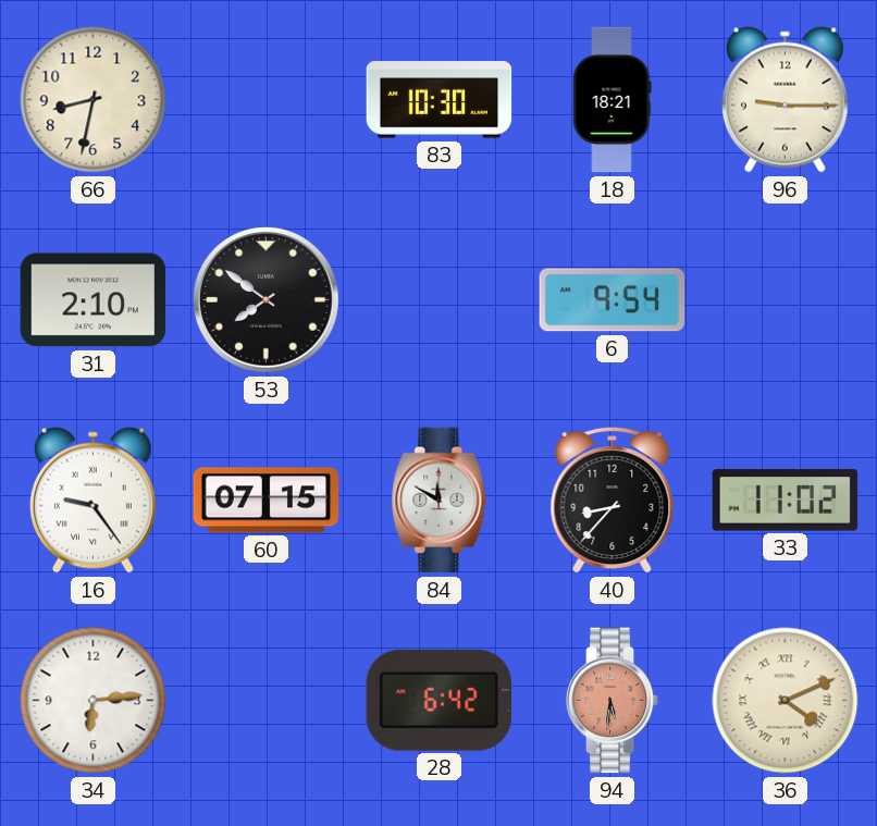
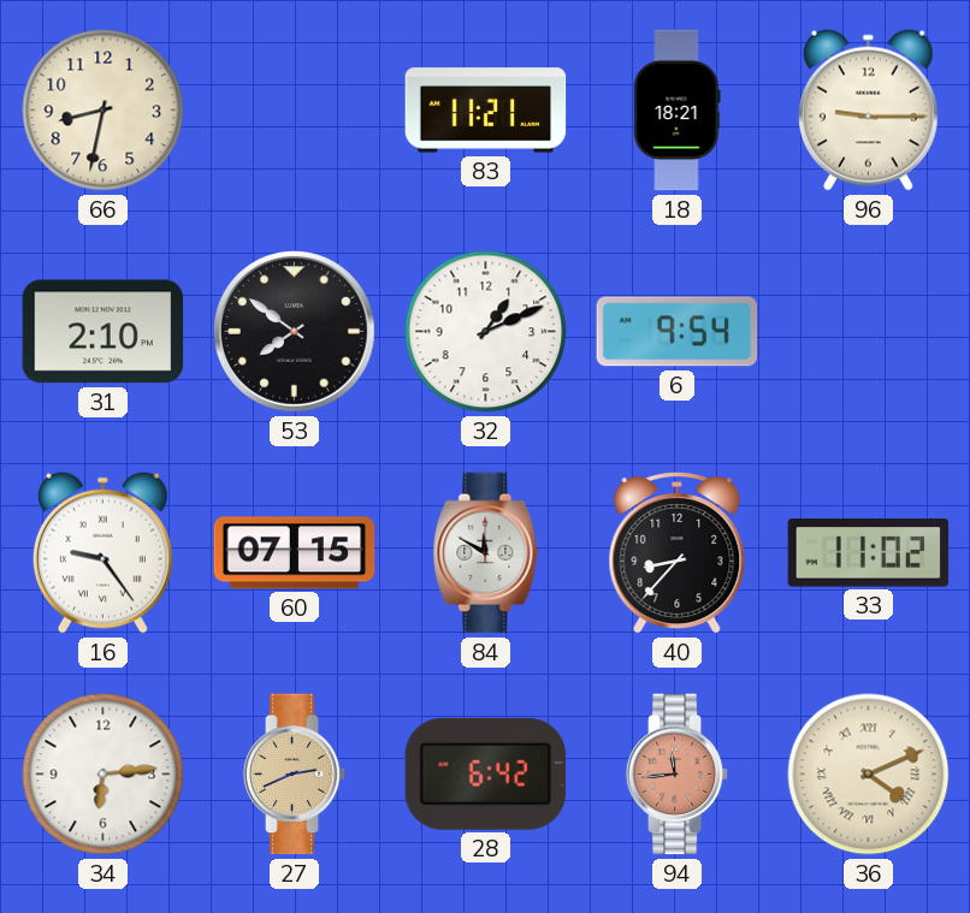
83: 10:30 -> 11:21 (486, 111)
32: none -> 1:11 (486, 332)
27: none -> 2:41 (295, 775)
94: 5:31 -> 11:44 (678, 775)
